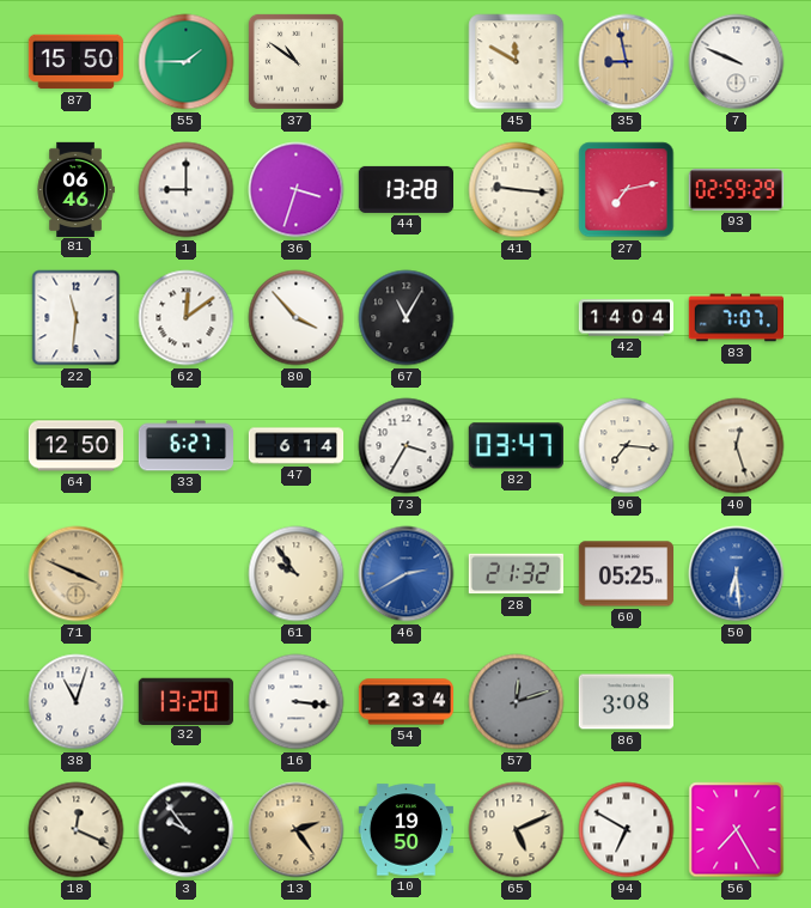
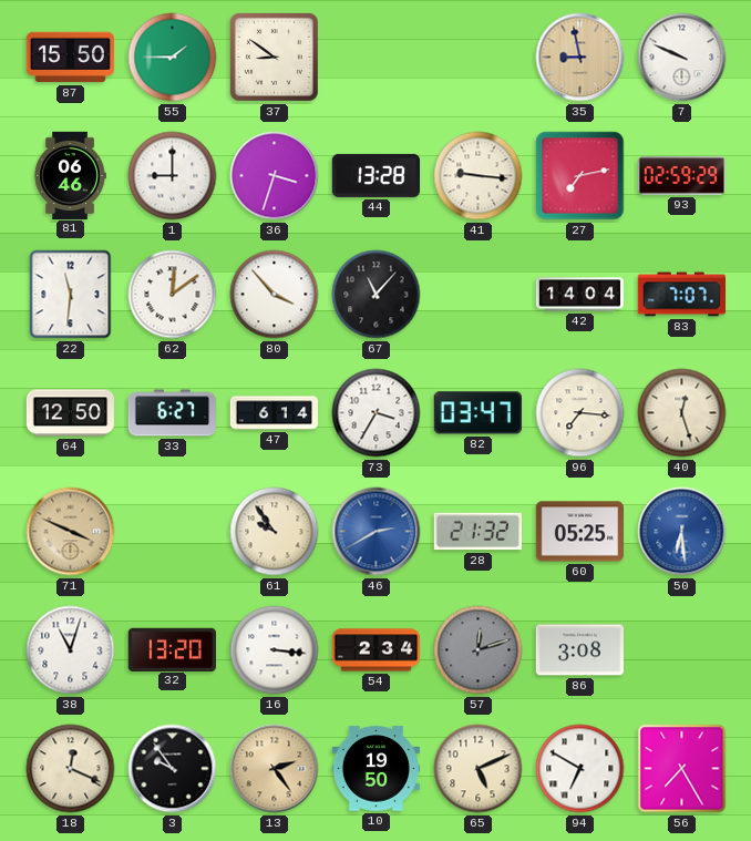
37: 10:51 -> 8:51 (274, 57)
45: 11:50 -> none (517, 62)
67: 11:05 -> 11:07 (377, 295)
